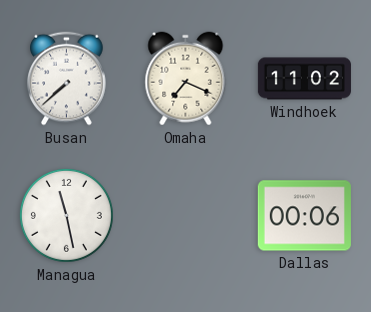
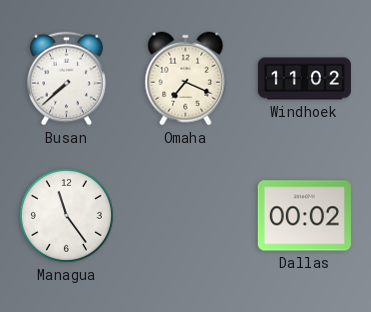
Managua: 11:28 -> 11:24 (66, 215)
Dallas: 00:06 -> 00:02 (304, 216)
